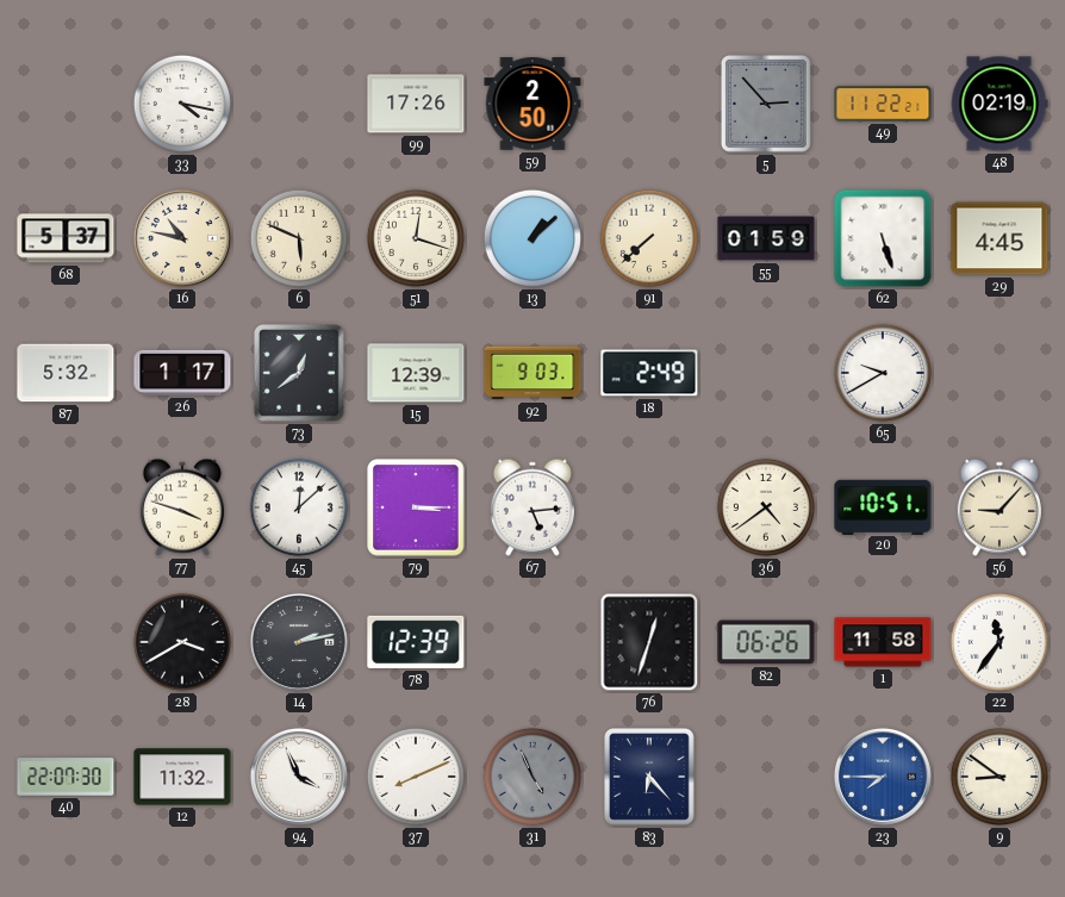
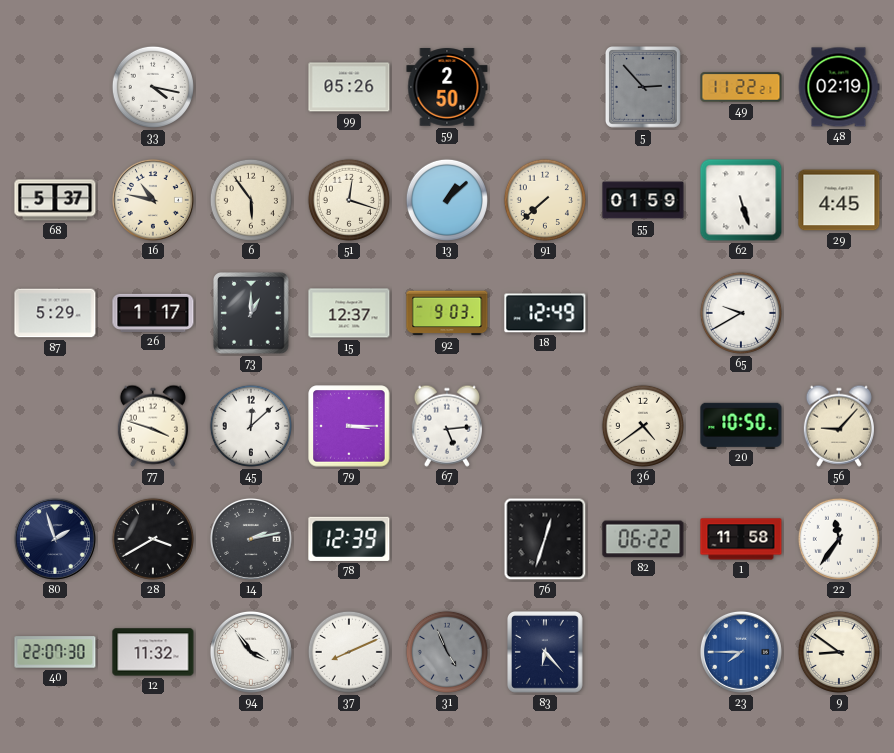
99: 17:26 -> 05:26 (349, 87)
6: 5:49 -> 5:54 (251, 200)
87: 5:32 -> 5:29 (55, 313)
73: 12:39 -> 1:00 (252, 314)
15: 12:39 -> 12:37 (349, 313)
18: 2:49 -> 12:49 (545, 313)
20: 10:51 -> 10:50 (741, 425)
80: none -> 1:57 (55, 539)
82: 06:26 -> 06:22 (643, 539)
94: 3:56 -> 3:54 (251, 652)
